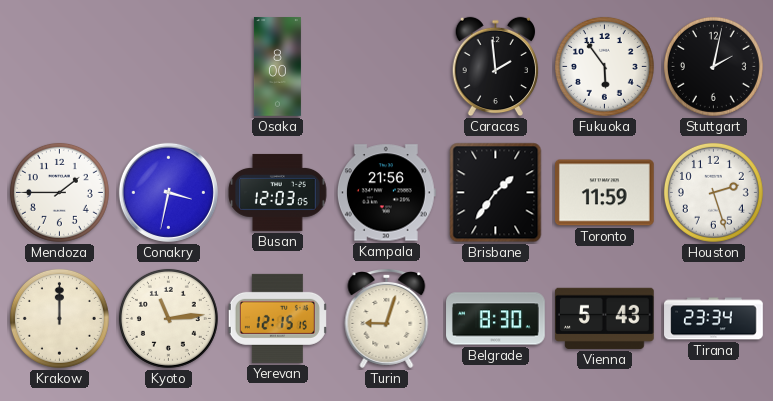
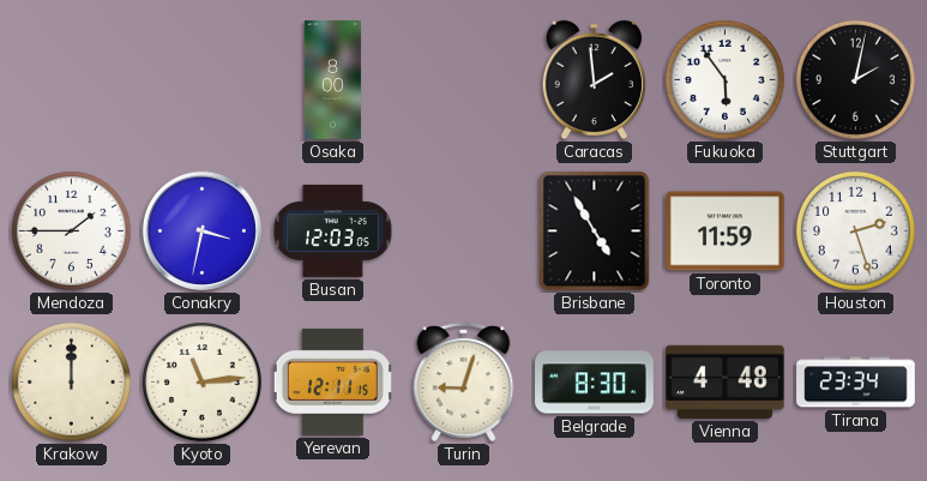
Kampala: 21:56 -> none (386, 193)
Brisbane: 1:36 -> 4:55 (595, 232)
Yerevan: 12:15 -> 12:11 (332, 381)
Vienna: 5:43 -> 4:48 (726, 381)
